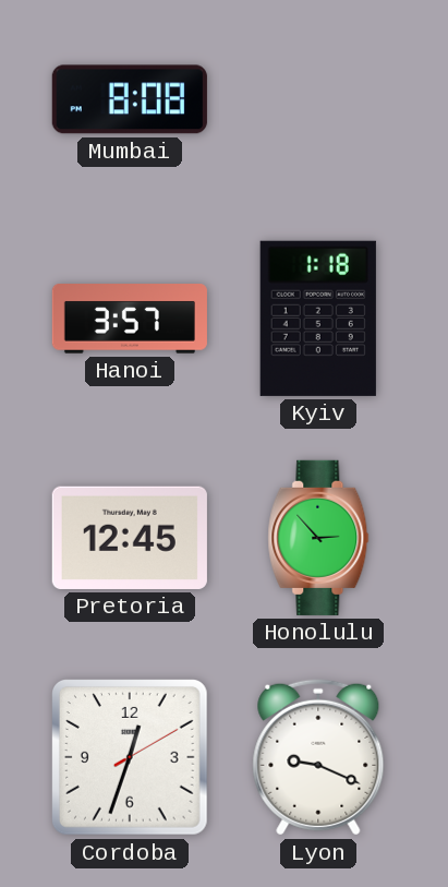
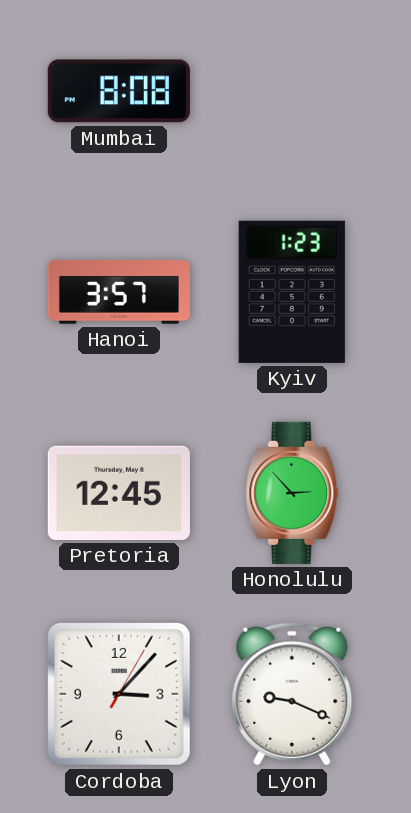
Kyiv: 1:18 -> 1:23 (292, 292)
Cordoba: 12:33 -> 3:07 (120, 695)
